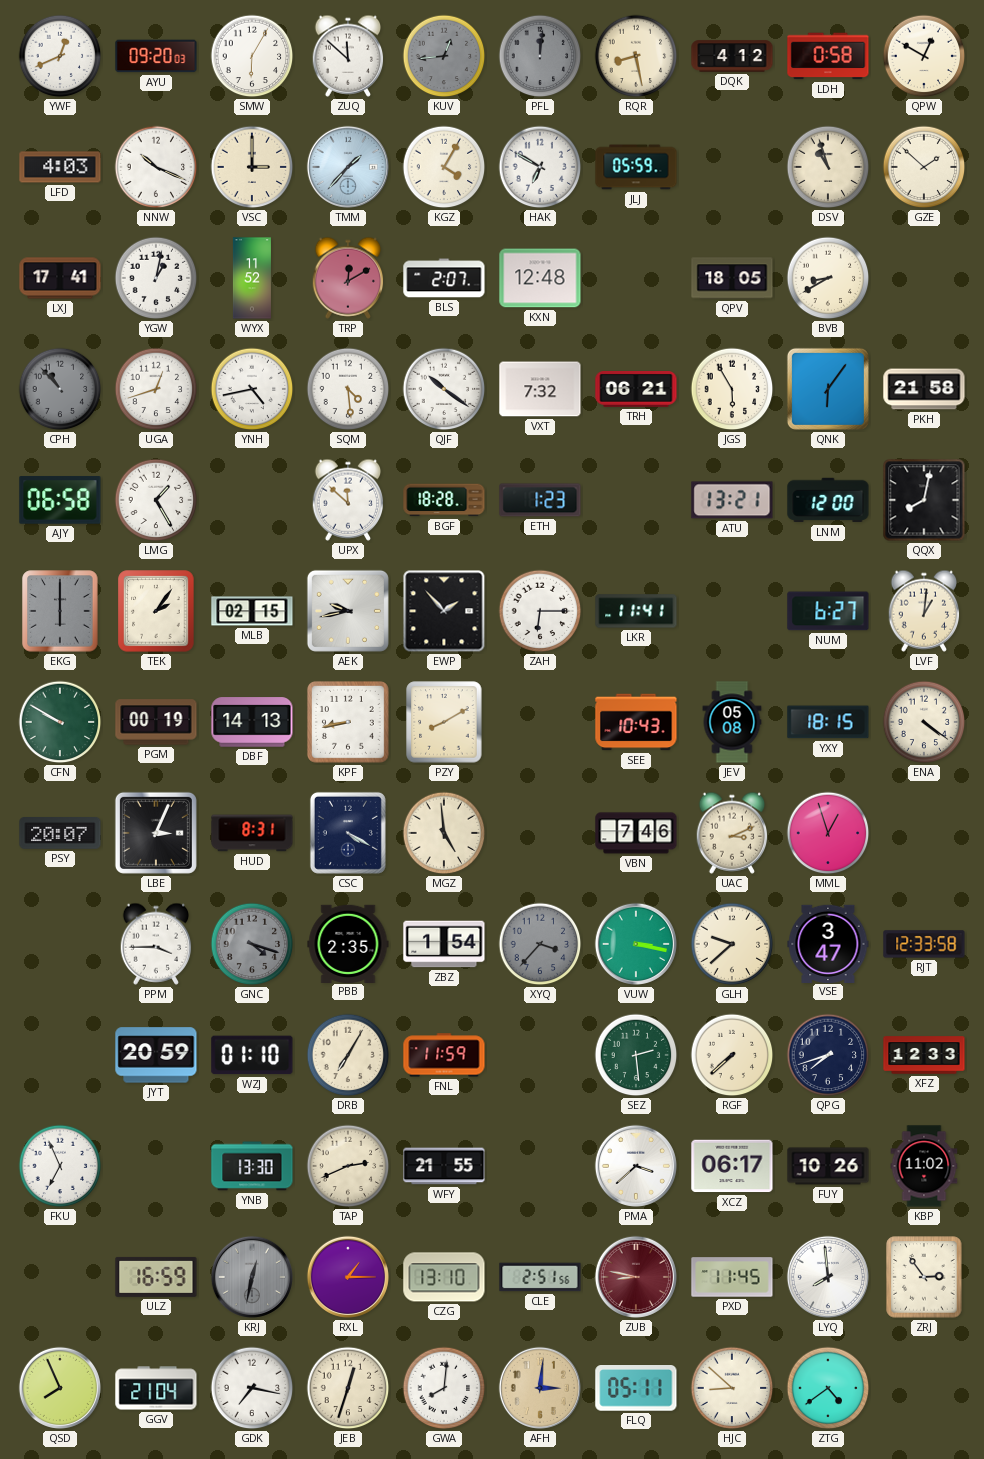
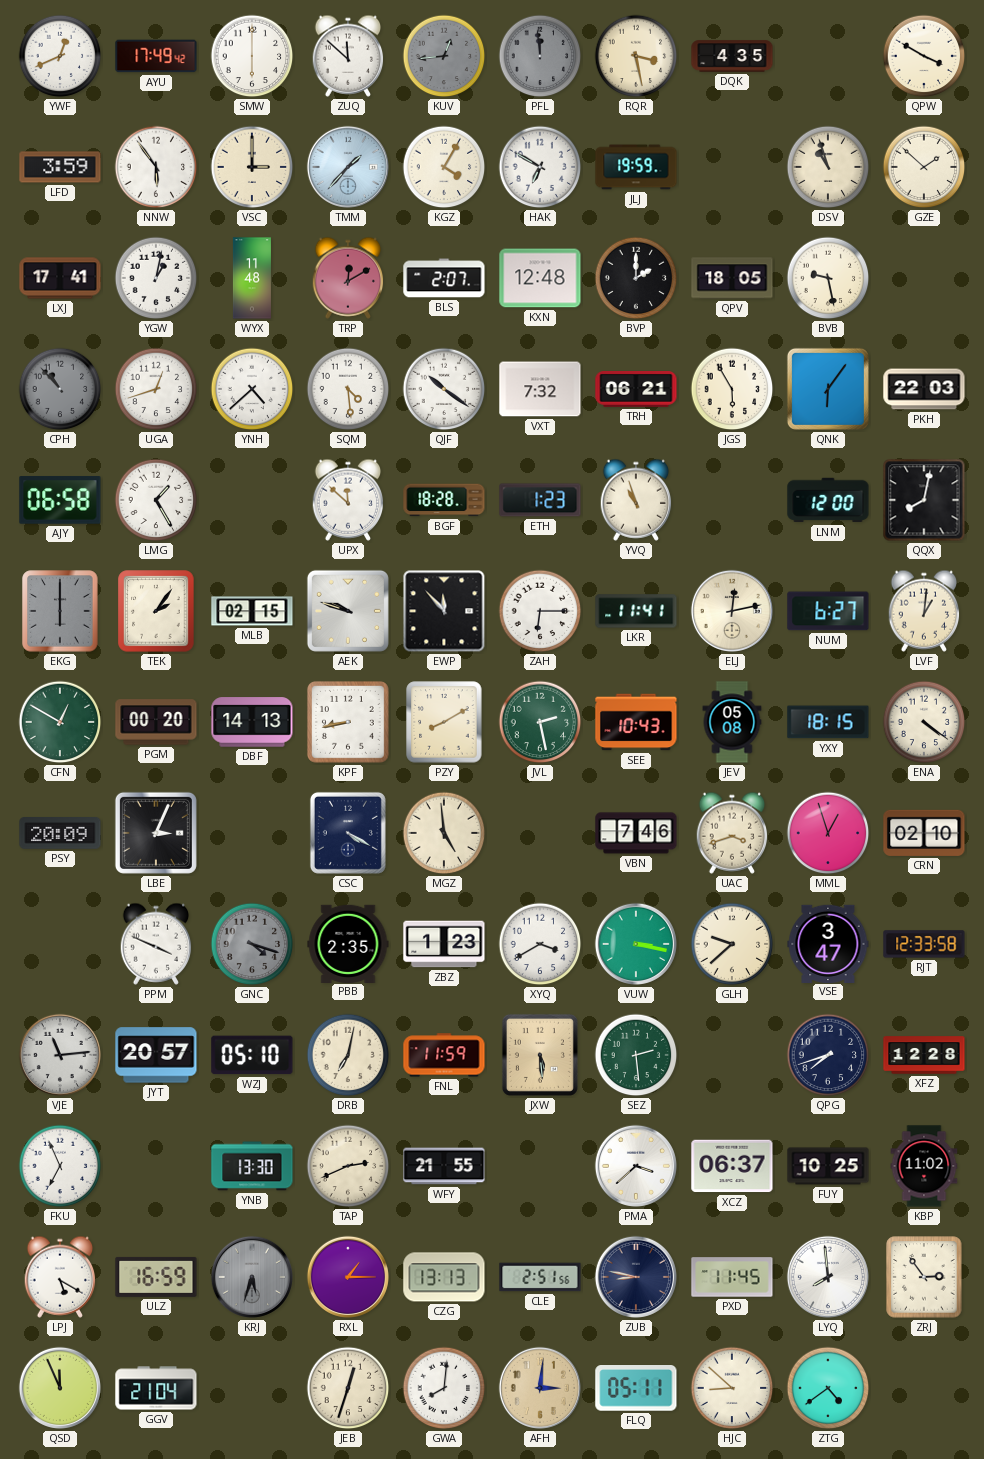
AYU: 09:20 -> 17:49 (156, 56)
SMW: 6:05 -> 6:00 (252, 56)
PFL: 12:01 -> 11:59 (540, 56)
RQR: 8:28 -> 3:28 (636, 56)
DQK: 4:12 -> 4:35 (732, 56)
LDH: 0:58 -> none (828, 56)
QPW: 12:50 -> 3:50 (924, 56)
LFD: 4:03 -> 3:59 (60, 167)
NNW: 10:19 -> 5:54 (156, 167)
JLJ: 05:59 -> 19:59 (636, 167)
WYX: 11:52 -> 11:48 (252, 278)
BVP: none -> 2:00 (636, 278)
BVB: 8:40 -> 9:28 (828, 278)
YNH: 4:43 -> 4:38 (252, 389)
PKH: 21:58 -> 22:03 (924, 389)
YVQ: none -> 10:57 (636, 500)
ATU: 13:21 -> none (732, 500)
AEK: 9:43 -> 9:48 (348, 611)
EWP: 1:53 -> 11:53 (444, 611)
ELJ: none -> 12:13 (732, 611)
CFN: 9:50 -> 12:50 (60, 722)
PGM: 00:19 -> 00:20 (156, 722)
JVL: none -> 2:28 (540, 722)
PSY: 20:07 -> 20:09 (60, 833)
HUD: 8:31 -> none (252, 833)
UAC: 3:11 -> 3:42 (732, 833)
CRN: none -> 02:10 (924, 833)
PPM: 3:45 -> 3:49 (156, 944)
ZBZ: 1:54 -> 1:23 (444, 944)
XYQ: 3:37 -> 3:40 (540, 944)
XYQ dial: grey -> white (540, 944)
VJE: none -> 11:14 (60, 1055)
JYT: 20:59 -> 20:57 (156, 1055)
WZJ: 01:10 -> 05:10 (252, 1055)
DRB: 7:05 -> 7:02 (348, 1055)
JXW: none -> 5:29 (540, 1055)
RGF: 7:38 -> none (732, 1055)
XFZ: 12:33 -> 12:28 (924, 1055)
XCZ: 06:17 -> 06:37 (732, 1166)
FUY: 10:26 -> 10:25 (828, 1166)
LPJ: none -> 5:20 (60, 1277)
KRJ: 12:32 -> 5:33 (252, 1277)
CZG: 13:10 -> 13:13 (444, 1277)
ZUB dial: burgundy -> navy (636, 1277)
QSD: 7:56 -> 11:56 (60, 1388)
GDK: 7:17 -> none (252, 1388)
